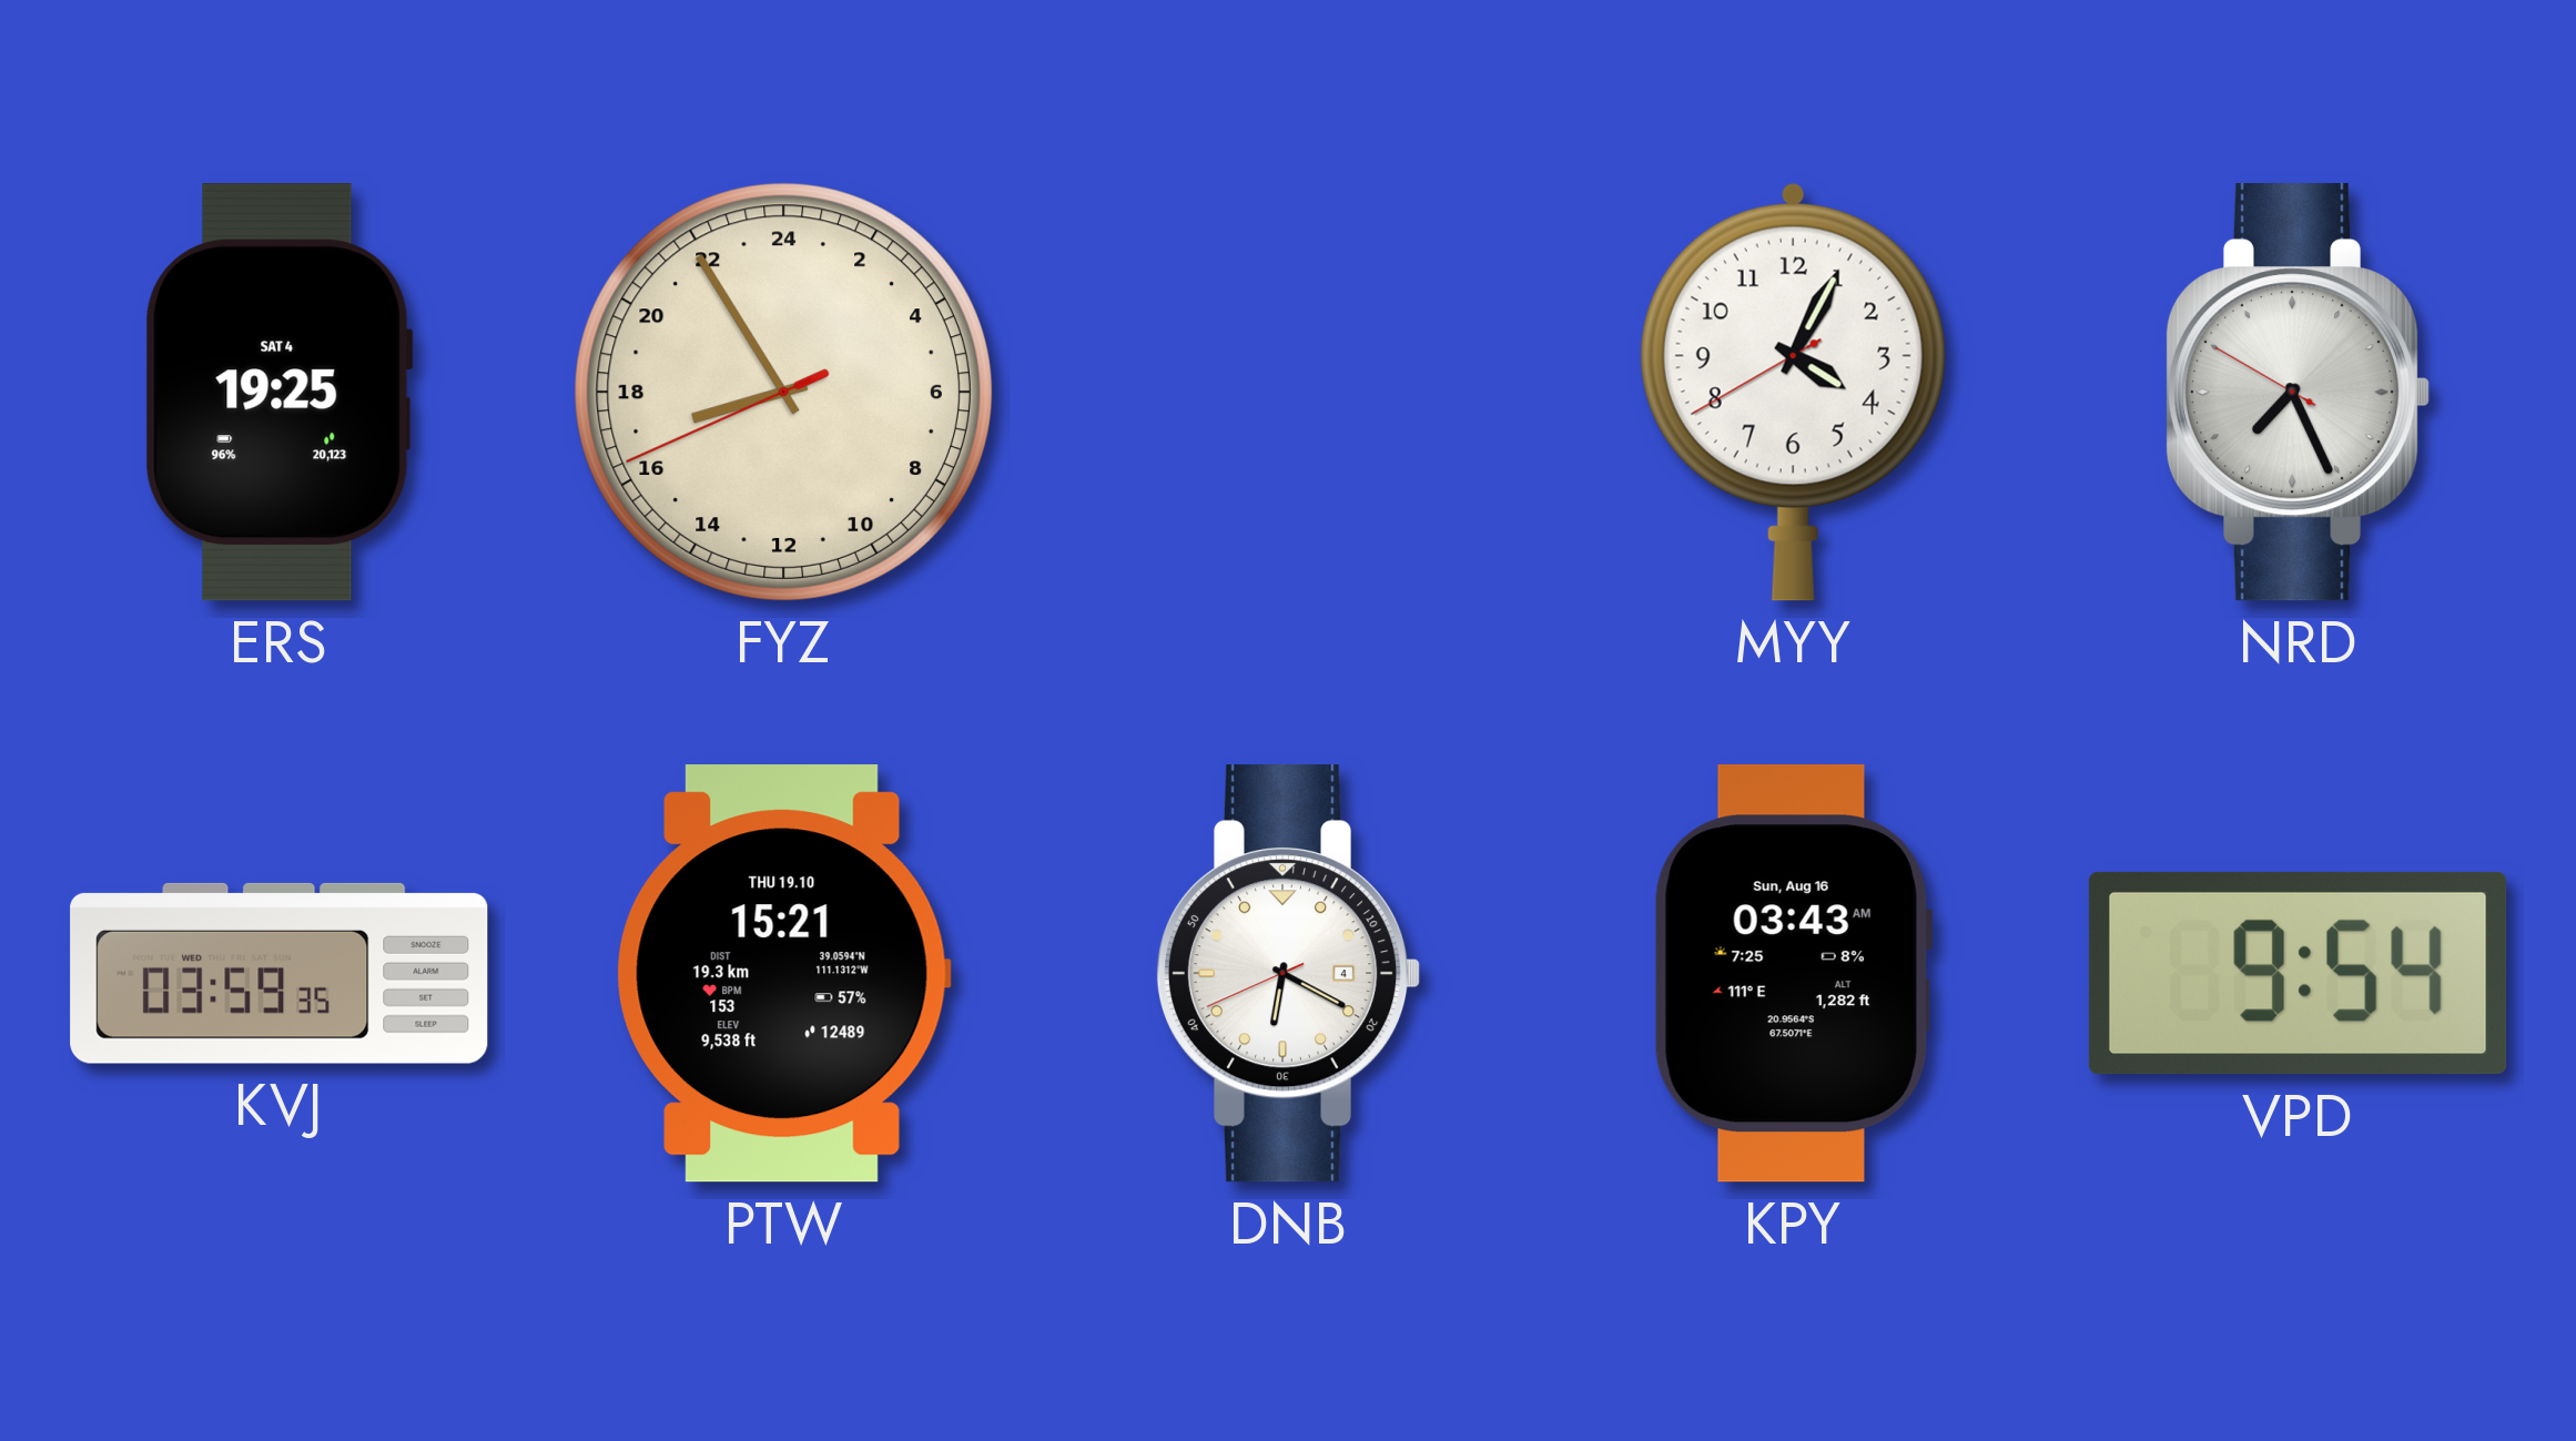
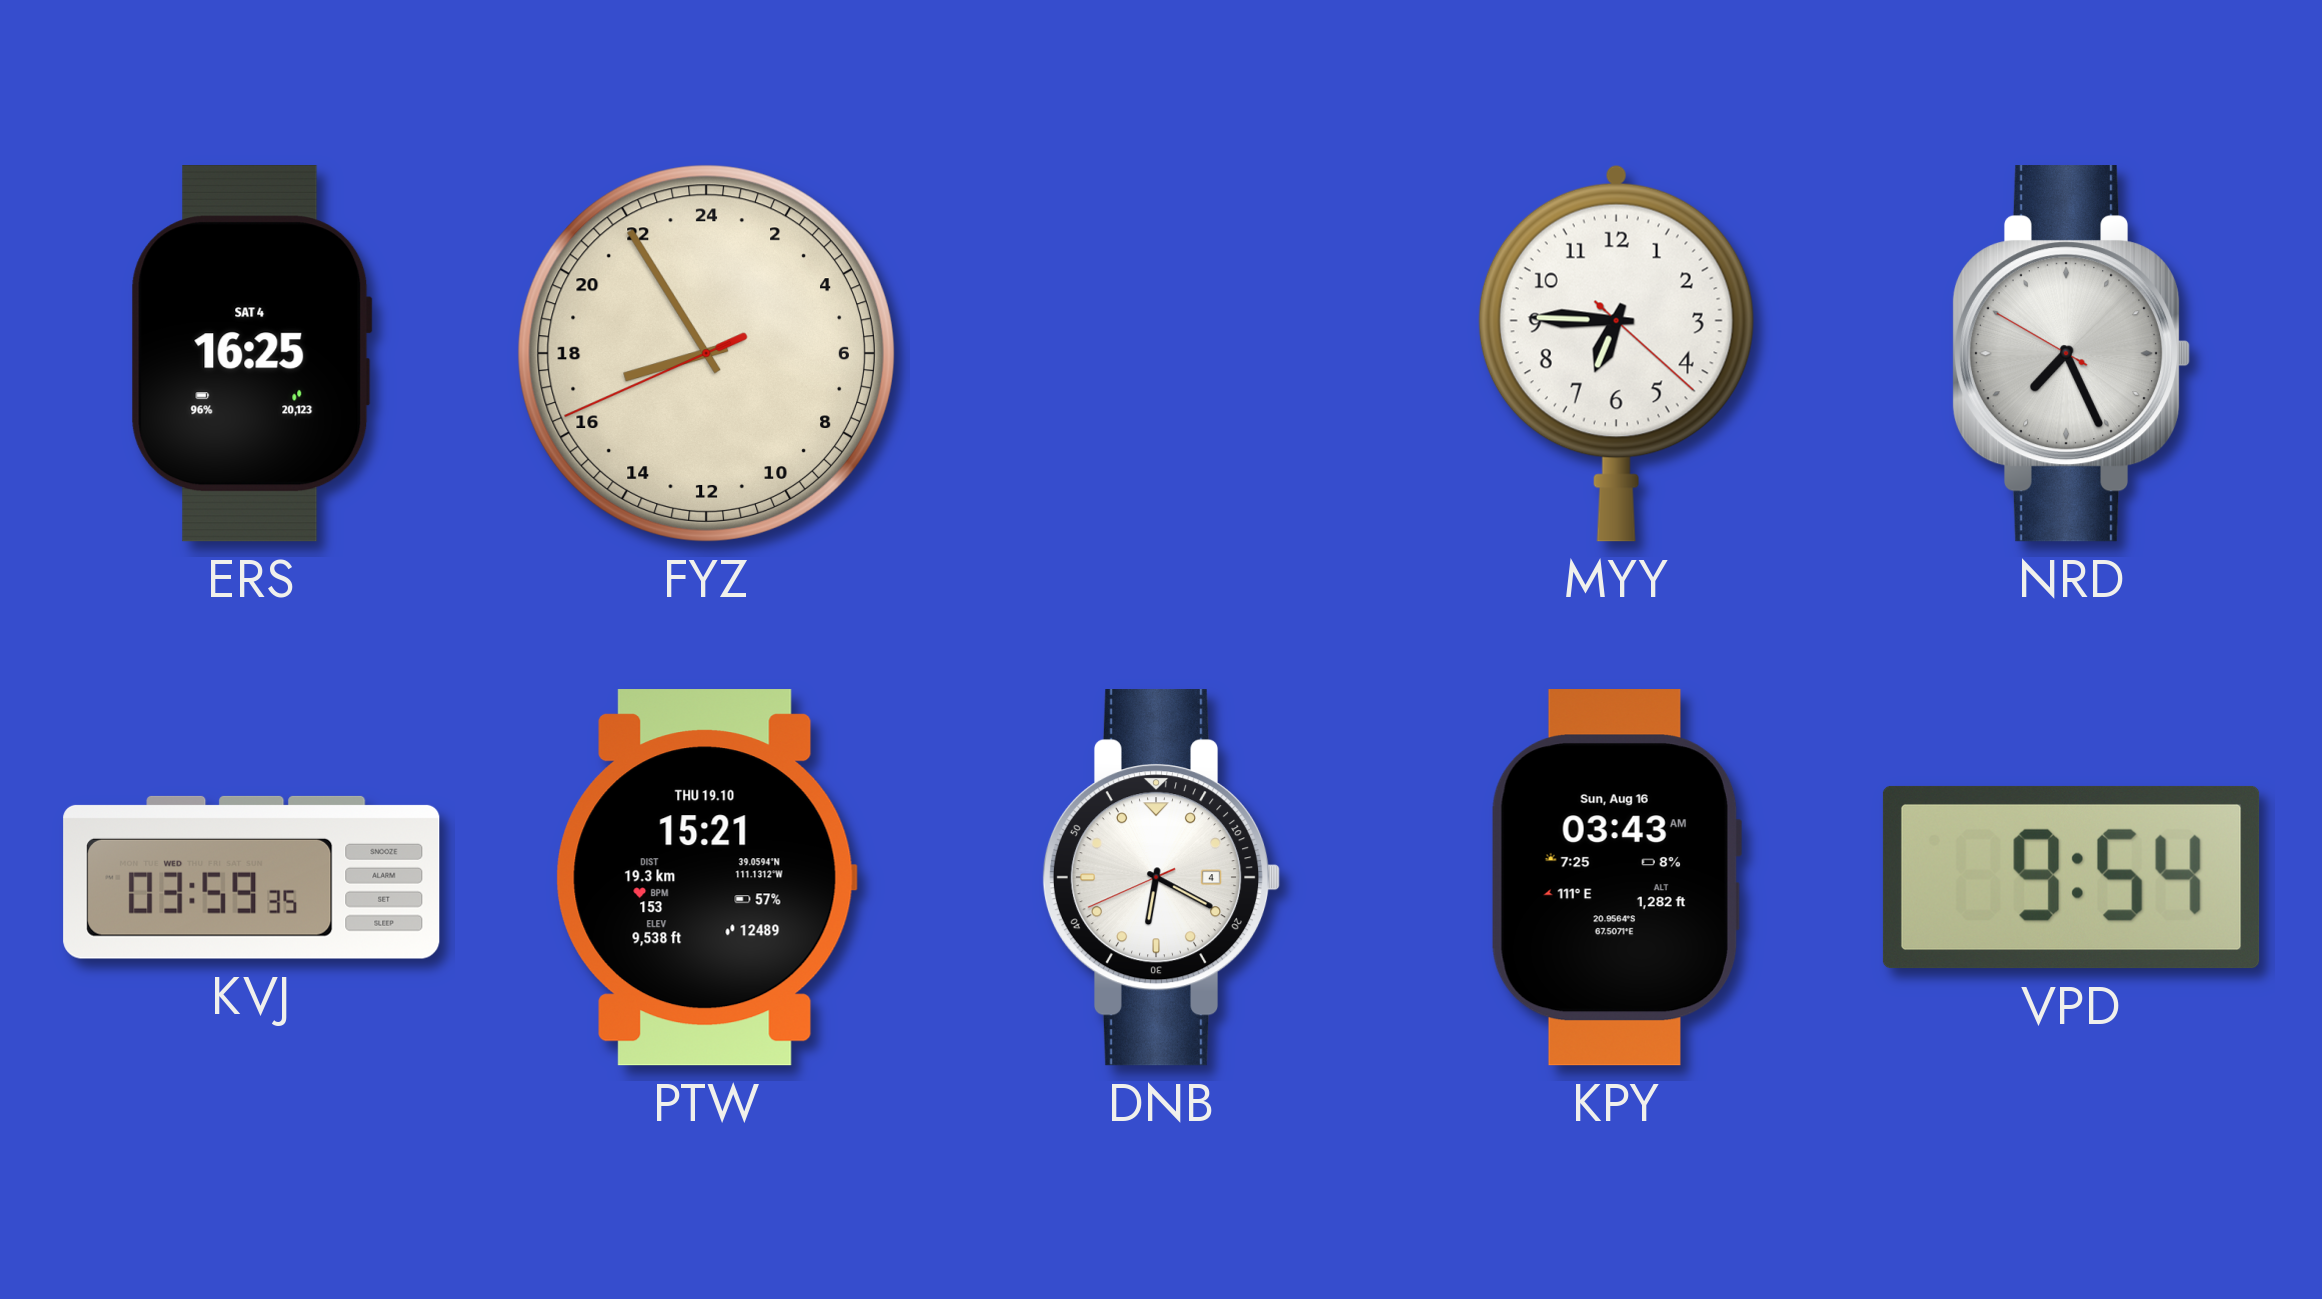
ERS: 19:25 -> 16:25 (251, 354)
MYY: 4:04 -> 6:45 (1616, 353)
